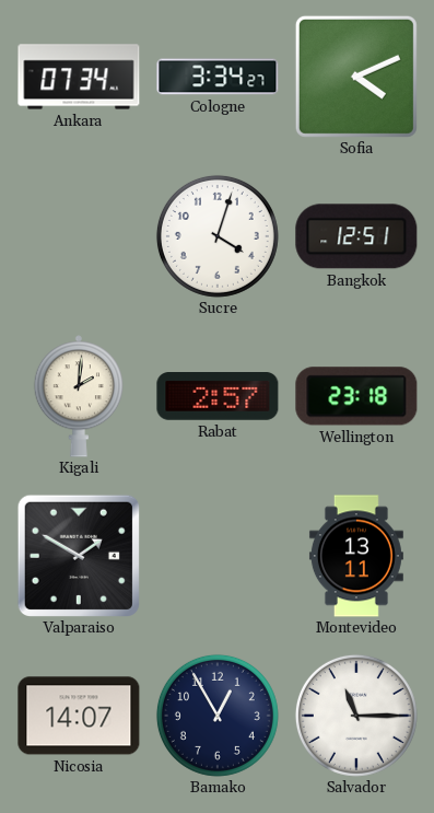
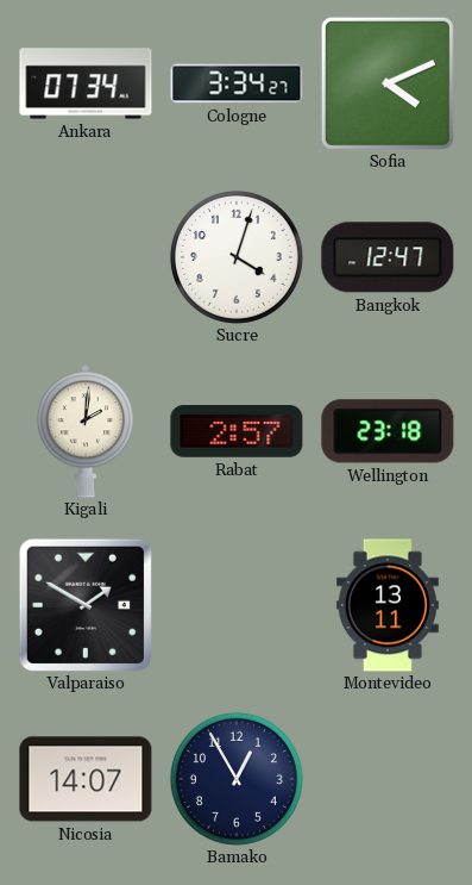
Bangkok: 12:51 -> 12:47 (388, 257)
Salvador: 11:15 -> none (356, 716)
